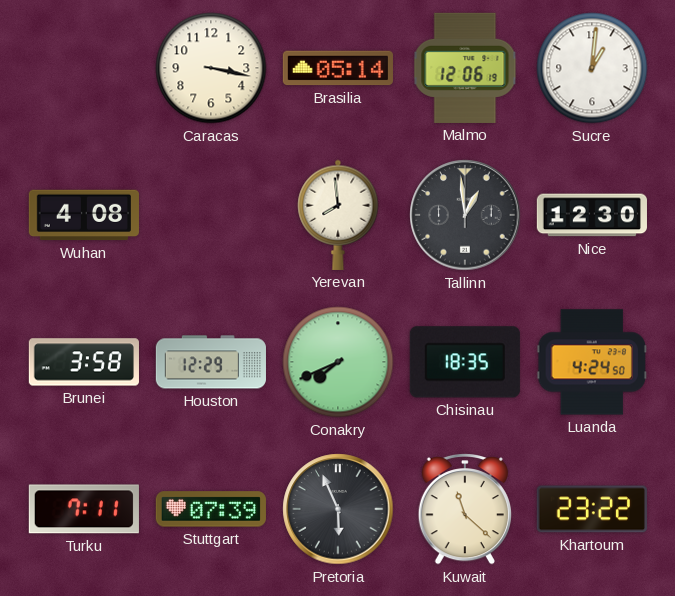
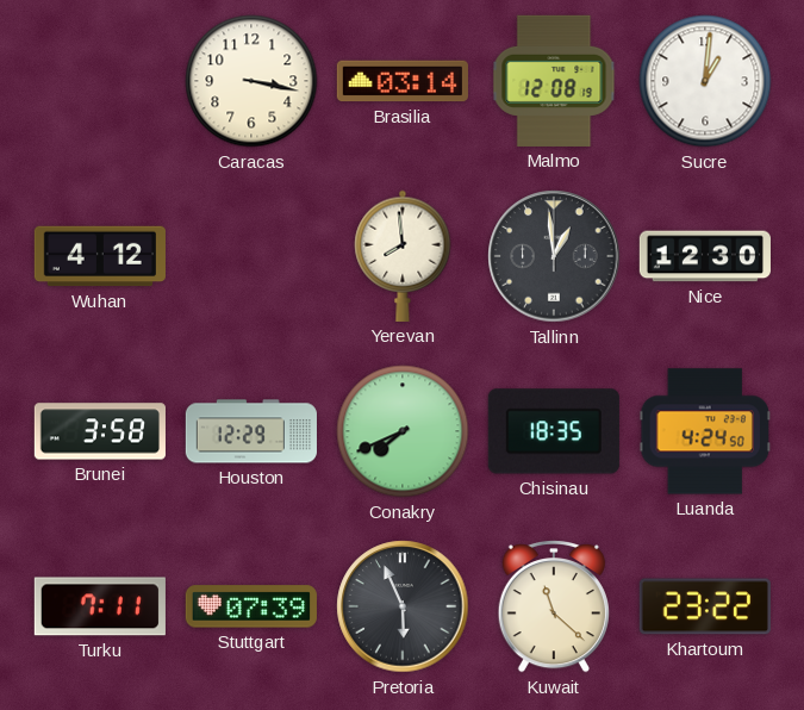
Brasilia: 05:14 -> 03:14 (403, 81)
Malmo: 12:06 -> 12:08 (554, 81)
Wuhan: 4:08 -> 4:12 (100, 256)
